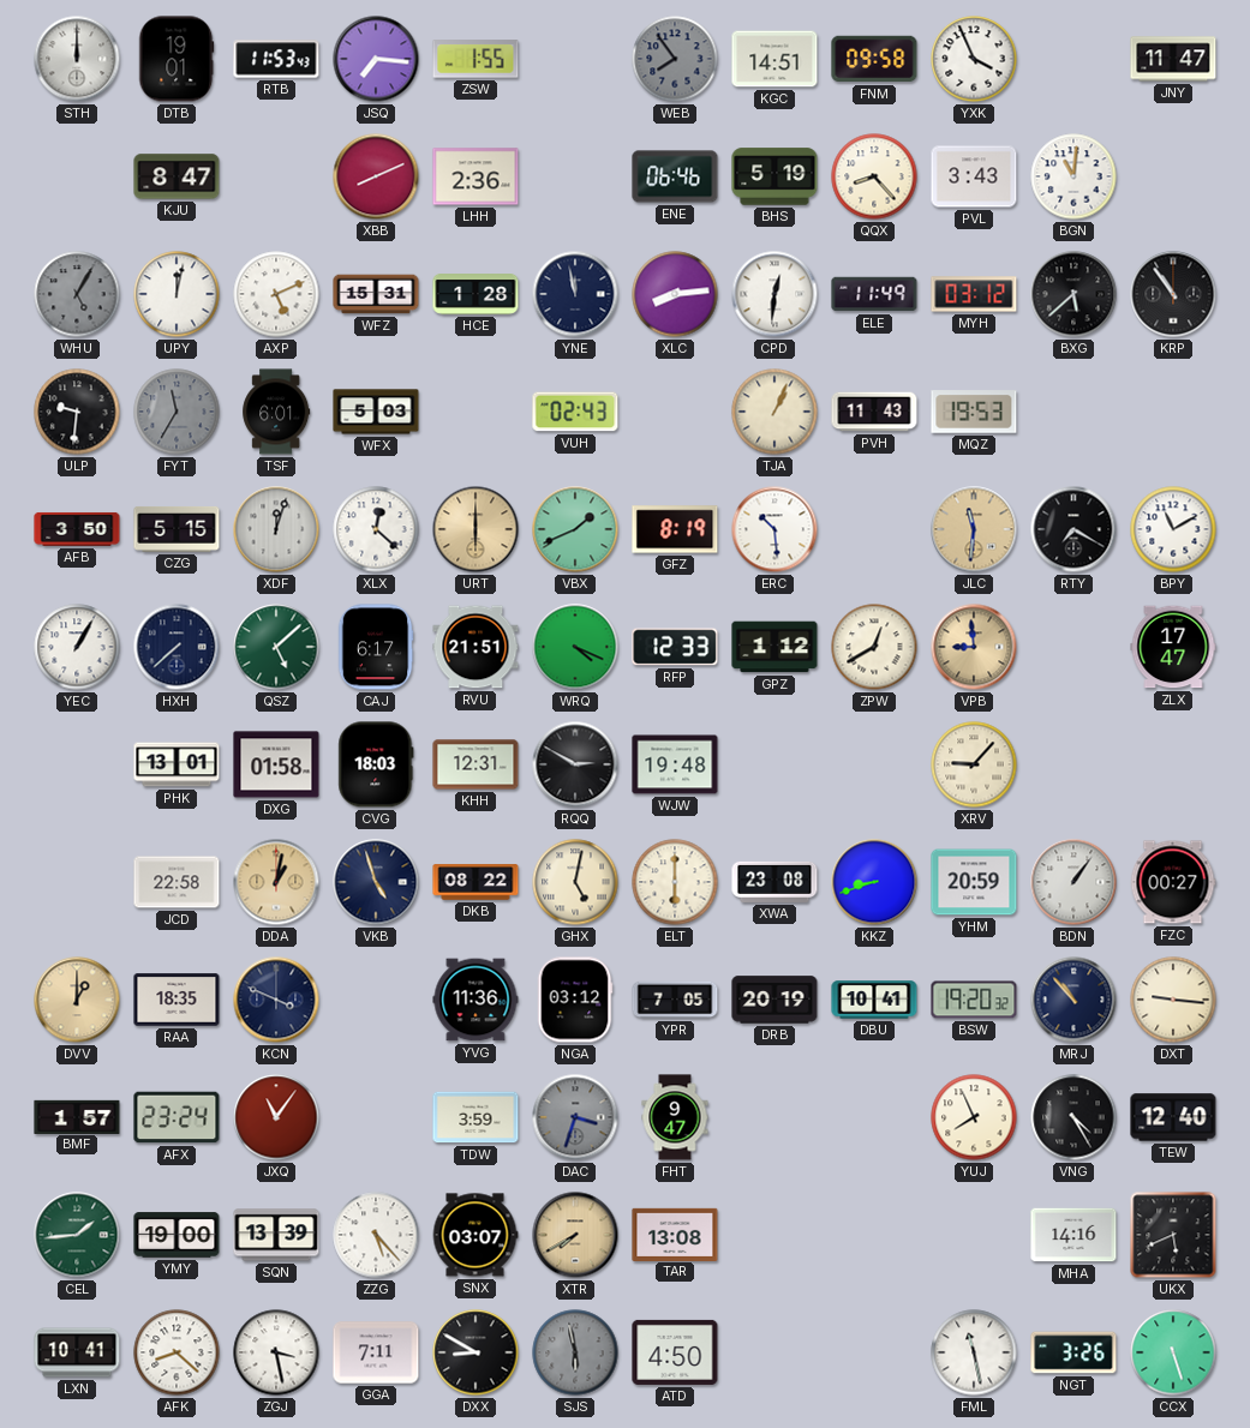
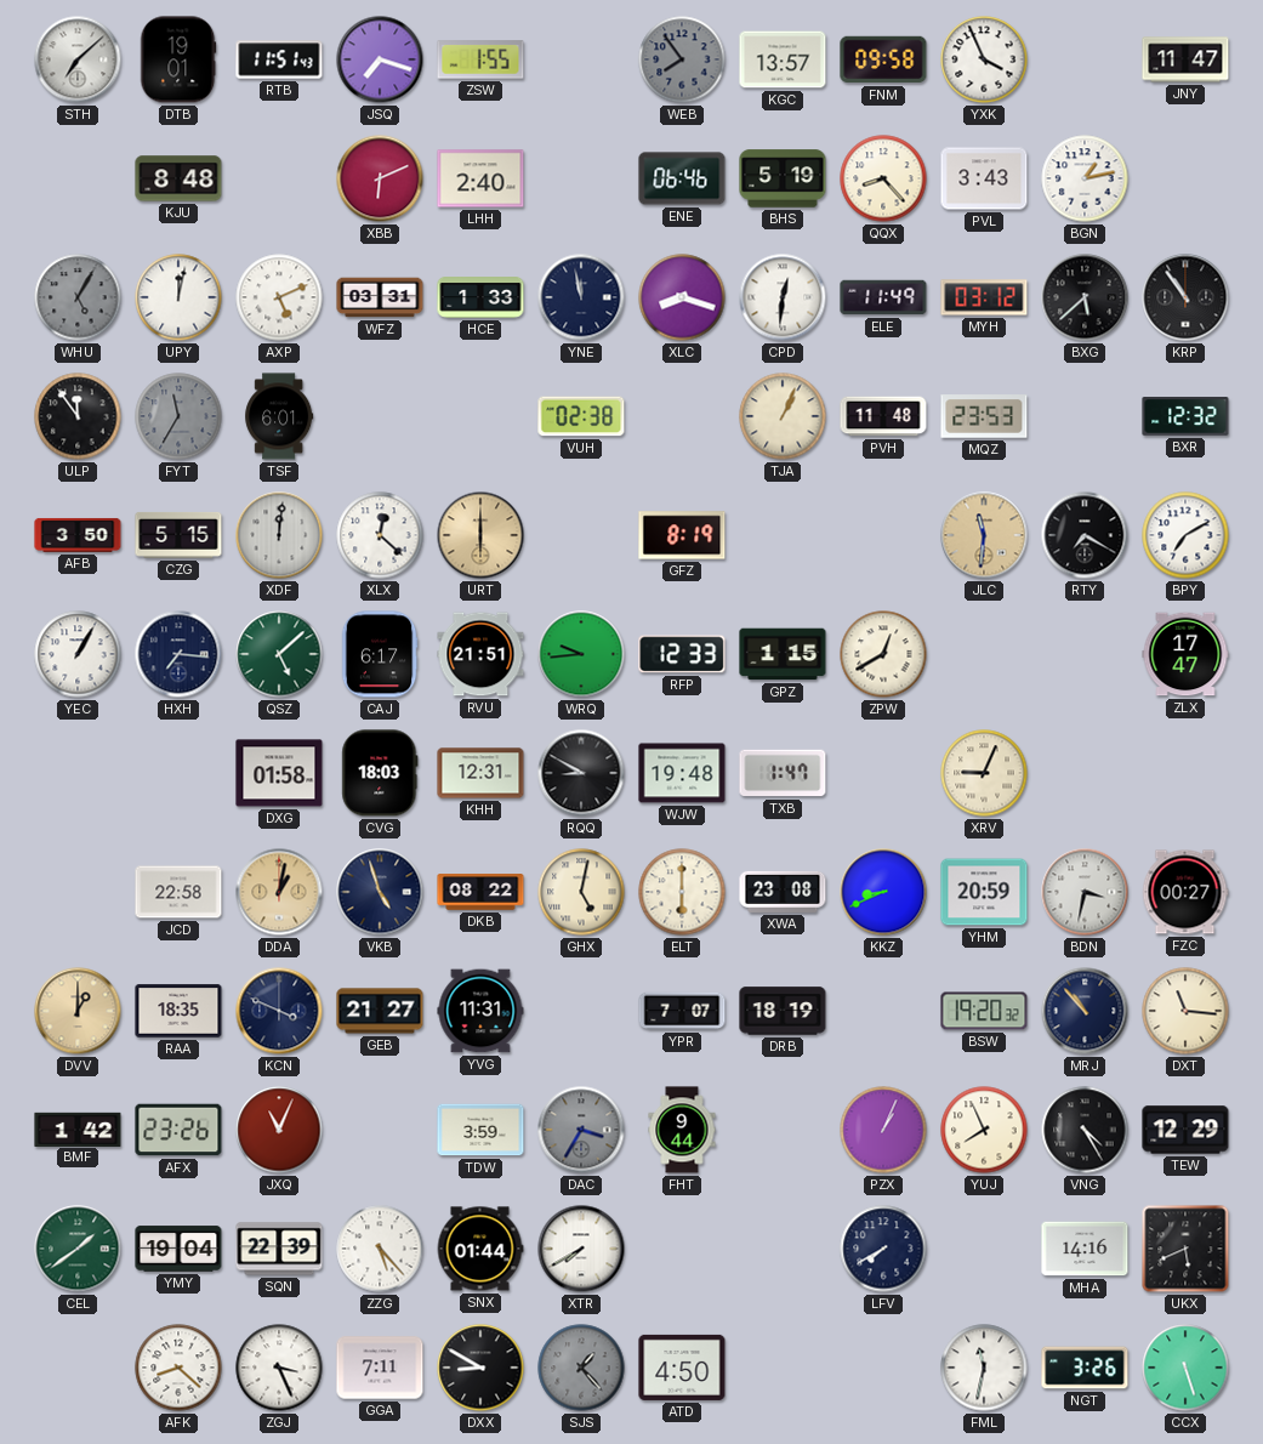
STH: 12:00 -> 7:08 (78, 59)
RTB: 11:53 -> 11:51 (279, 59)
JSQ: 7:16 -> 7:18 (380, 59)
KGC: 14:51 -> 13:57 (783, 59)
KJU: 8:47 -> 8:48 (178, 178)
XBB: 8:11 -> 6:11 (380, 178)
LHH: 2:36 -> 2:40 (480, 178)
BGN: 11:01 -> 1:13 (1085, 178)
WFZ: 15:31 -> 03:31 (380, 297)
HCE: 1:28 -> 1:33 (480, 297)
XLC: 8:14 -> 8:18 (682, 297)
ULP: 9:31 -> 11:54 (78, 416)
WFX: 5:03 -> none (376, 412)
VUH: 02:43 -> 02:38 (581, 416)
PVH: 11:43 -> 11:48 (883, 416)
MQZ: 19:53 -> 23:53 (984, 416)
BXR: none -> 12:32 (1185, 416)
XDF: 12:03 -> 12:01 (279, 535)
VBX: 1:41 -> none (575, 529)
ERC: 10:29 -> none (774, 529)
BPY: 11:10 -> 7:10 (1185, 535)
HXH: 7:38 -> 7:16 (178, 654)
WRQ: 4:19 -> 9:44 (581, 654)
GPZ: 1:12 -> 1:15 (783, 654)
VPB: 8:59 -> none (974, 647)
PHK: 13:01 -> none (177, 764)
RQQ: 2:50 -> 8:50 (581, 773)
TXB: none -> 1:47 (783, 773)
XRV: 9:07 -> 9:04 (984, 773)
KKZ: 8:42 -> 8:41 (883, 892)
BDN: 1:06 -> 3:32 (1085, 892)
GEB: none -> 21:27 (380, 1011)
YVG: 11:36 -> 11:31 (480, 1011)
NGA: 03:12 -> none (575, 1000)
YPR: 7:05 -> 7:07 (682, 1011)
DRB: 20:19 -> 18:19 (783, 1011)
DBU: 10:41 -> none (874, 1000)
DXT: 9:16 -> 11:16 (1185, 1011)
BMF: 1:57 -> 1:42 (78, 1129)
AFX: 23:24 -> 23:26 (178, 1130)
JXQ: 11:06 -> 11:04 (279, 1130)
DAC: 3:33 -> 3:35 (581, 1130)
FHT: 9:47 -> 9:44 (682, 1130)
PZX: none -> 1:04 (883, 1130)
TEW: 12:40 -> 12:29 (1185, 1130)
CEL: 1:44 -> 1:39 (78, 1249)
YMY: 19:00 -> 19:04 (178, 1249)
SQN: 13:39 -> 22:39 (279, 1249)
SNX: 03:07 -> 01:44 (480, 1249)
XTR dial: champagne -> white (581, 1249)
TAR: 13:08 -> none (675, 1234)
LFV: none -> 7:40 (883, 1249)
LXN: 10:41 -> none (77, 1352)
ZGJ: 3:28 -> 3:26 (279, 1368)
SJS: 5:58 -> 1:23 (581, 1368)
FML: 11:28 -> 11:32 (984, 1368)
